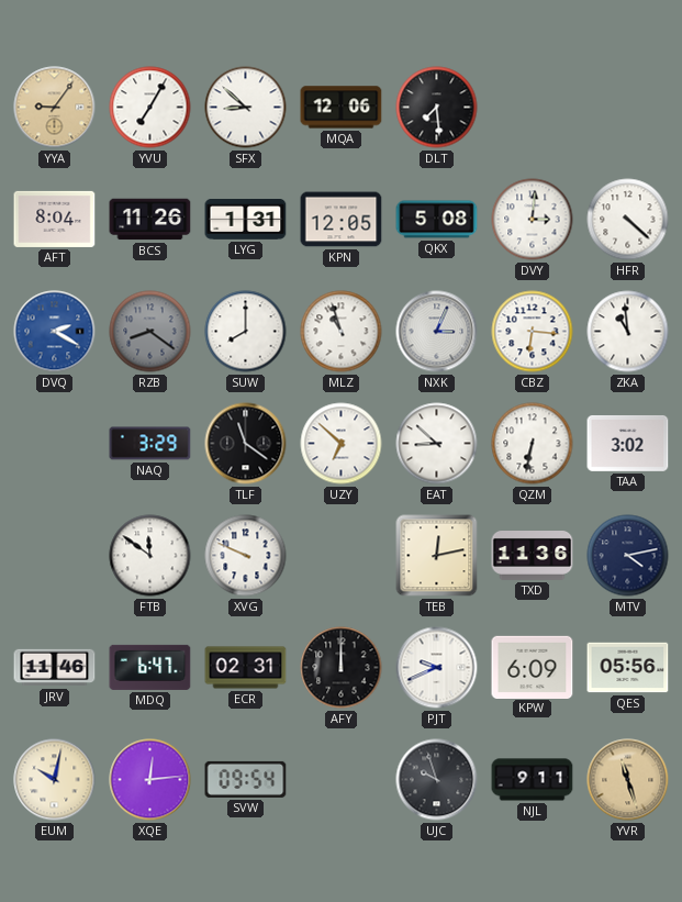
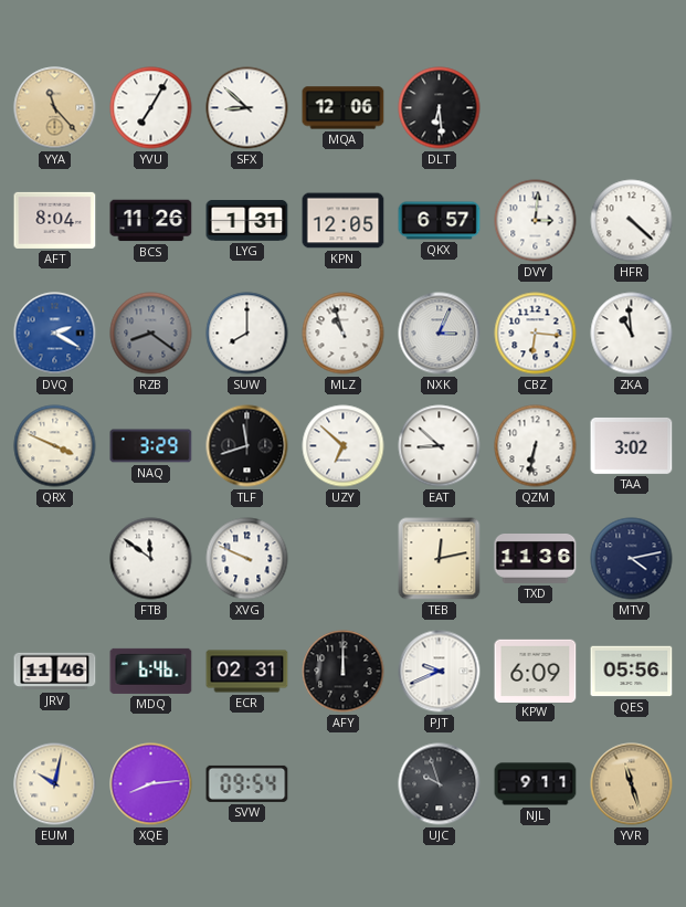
YYA: 9:06 -> 11:23 (55, 108)
DLT: 7:29 -> 6:29 (440, 108)
QKX: 5:08 -> 6:57 (440, 221)
QRX: none -> 3:49 (55, 446)
TLF: 11:21 -> 11:42 (247, 446)
MDQ: 6:47 -> 6:46 (151, 671)
XQE: 12:14 -> 8:14 (151, 784)
